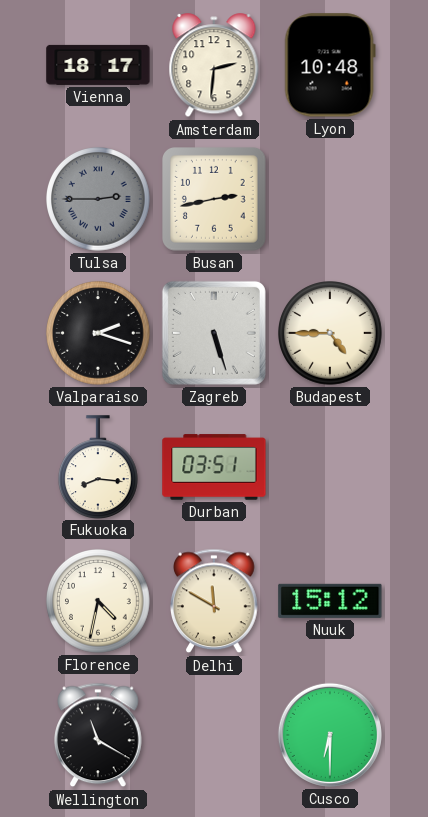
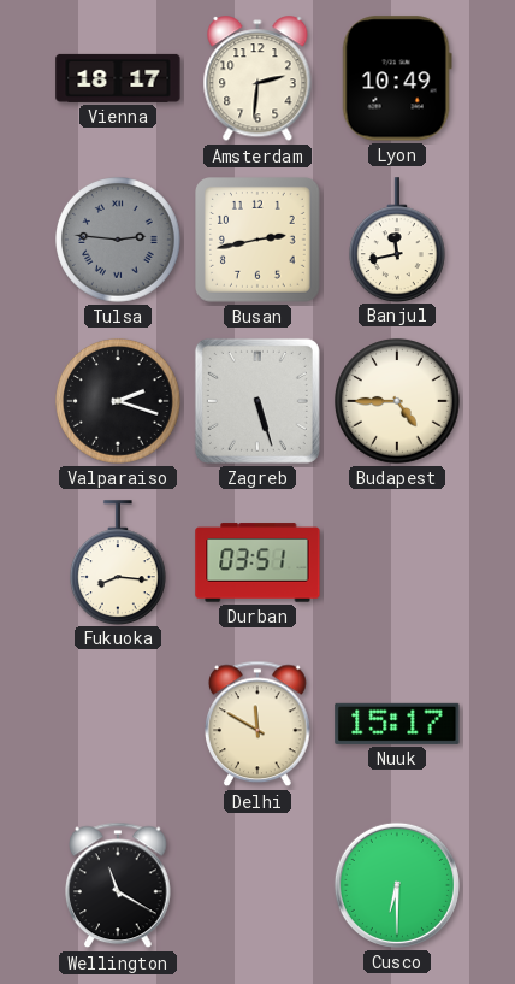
Lyon: 10:48 -> 10:49 (397, 78)
Tulsa: 2:45 -> 2:46 (119, 241)
Banjul: none -> 11:43 (397, 240)
Florence: 4:32 -> none (99, 602)
Nuuk: 15:12 -> 15:17 (397, 724)
